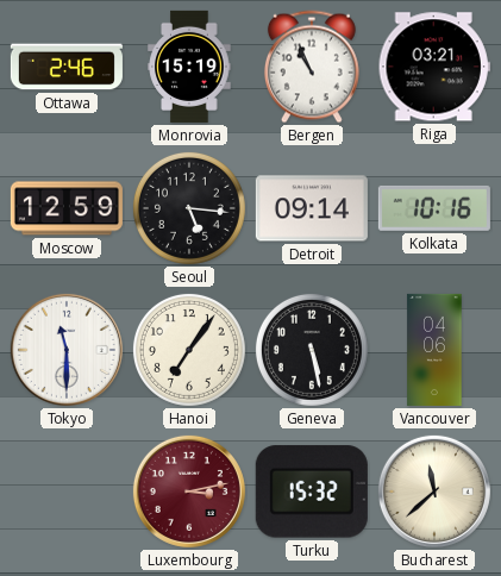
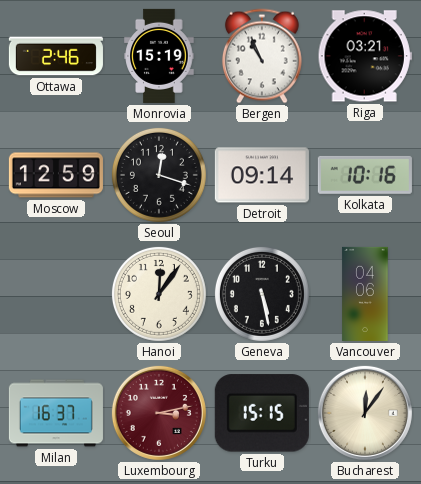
Seoul: 5:16 -> 12:18 (159, 175)
Tokyo: 11:30 -> none (67, 350)
Hanoi: 7:06 -> 12:06 (159, 294)
Milan: none -> 16:37 (56, 413)
Turku: 15:32 -> 15:15 (262, 413)
Bucharest: 11:38 -> 12:06 (365, 413)
